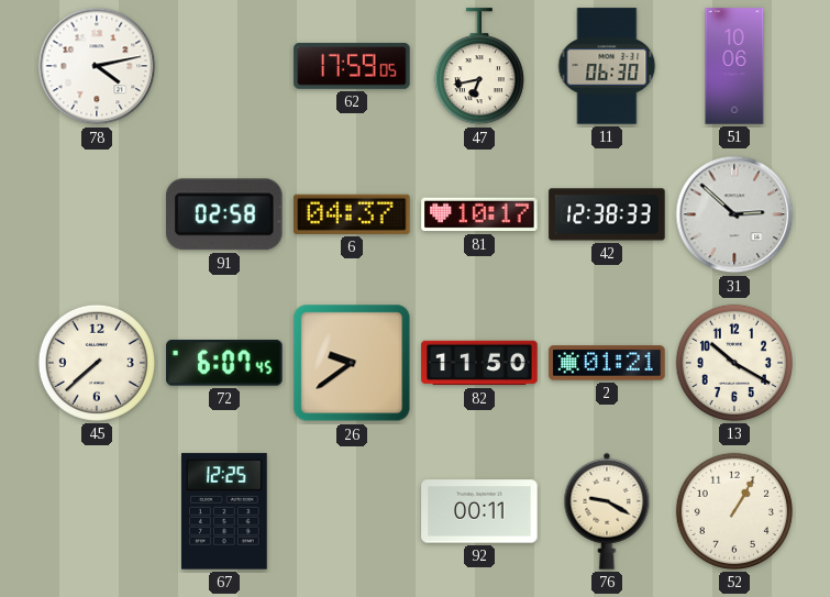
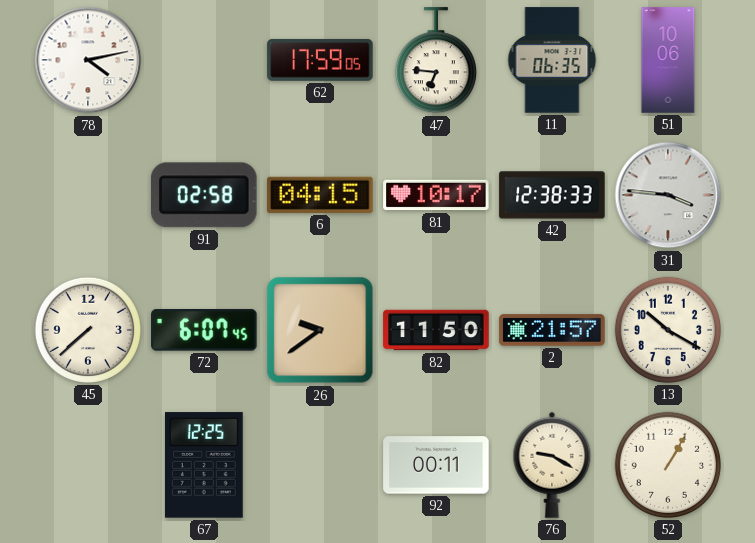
47: 6:43 -> 6:46 (436, 61)
11: 06:30 -> 06:35 (552, 60)
6: 04:37 -> 04:15 (320, 195)
31: 2:52 -> 3:46 (668, 195)
2: 01:21 -> 21:57 (552, 330)
